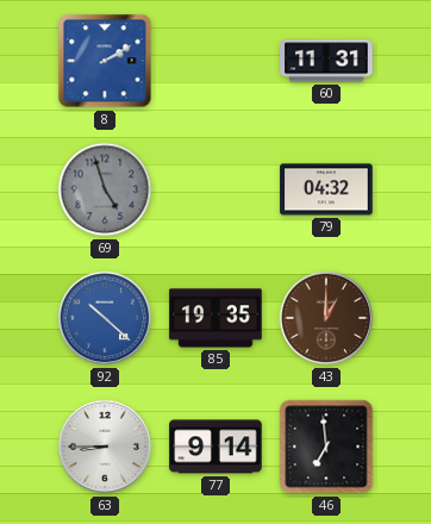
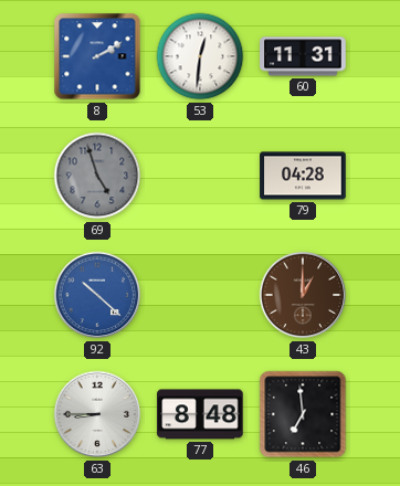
53: none -> 12:31 (200, 56)
79: 04:32 -> 04:28 (303, 176)
85: 19:35 -> none (215, 318)
77: 9:14 -> 8:48 (200, 414)
